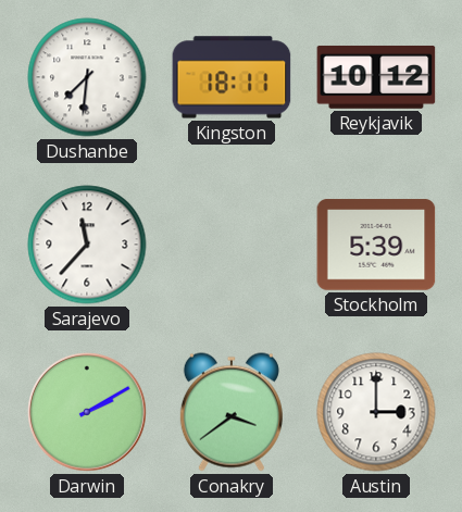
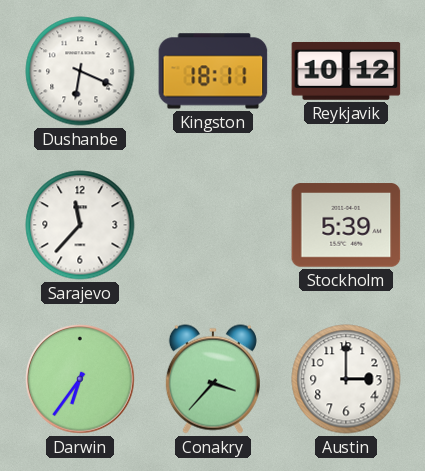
Dushanbe: 7:31 -> 6:19 (80, 71)
Darwin: 2:10 -> 6:36 (81, 380)
Conakry: 3:39 -> 3:37 (213, 379)
